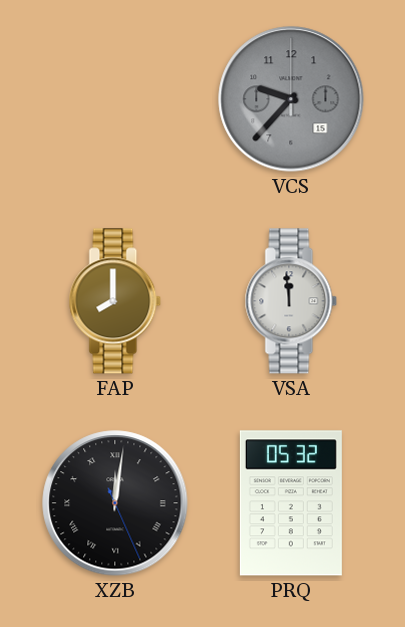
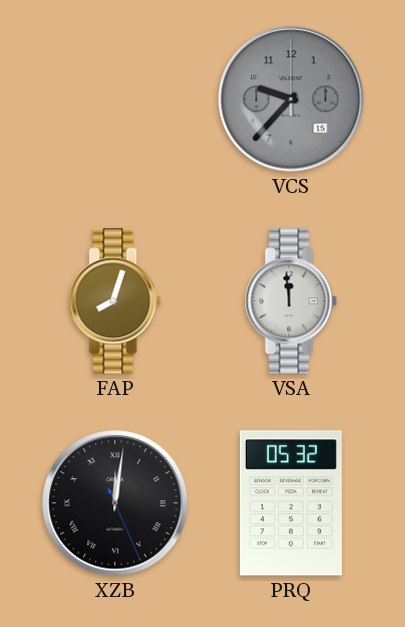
FAP: 8:00 -> 8:03 (115, 301)
